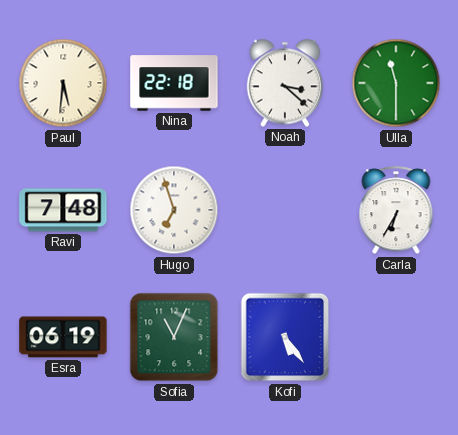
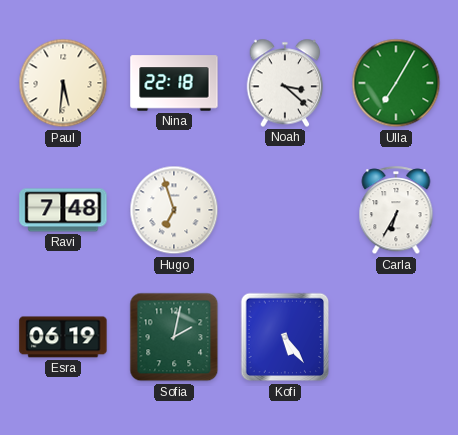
Ulla: 11:30 -> 7:05 (396, 83)
Sofia: 11:04 -> 2:02 (174, 337)
